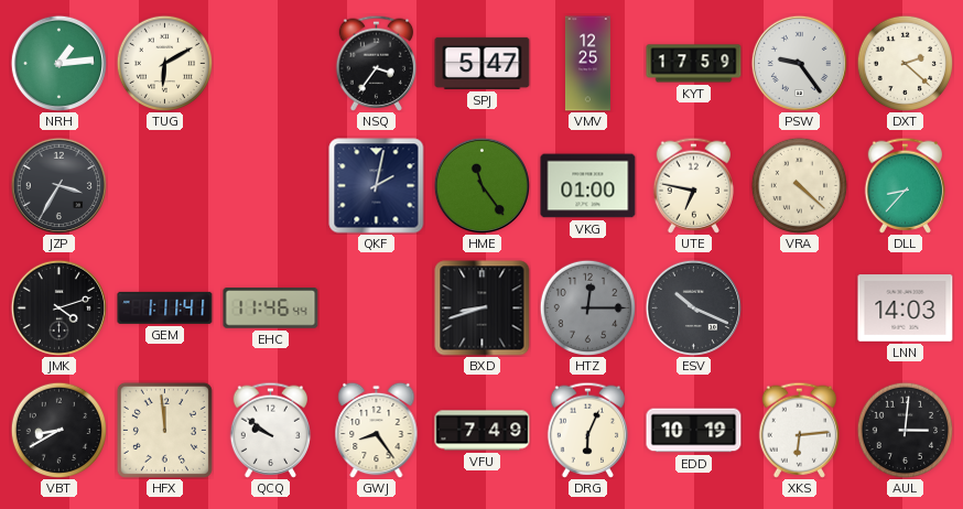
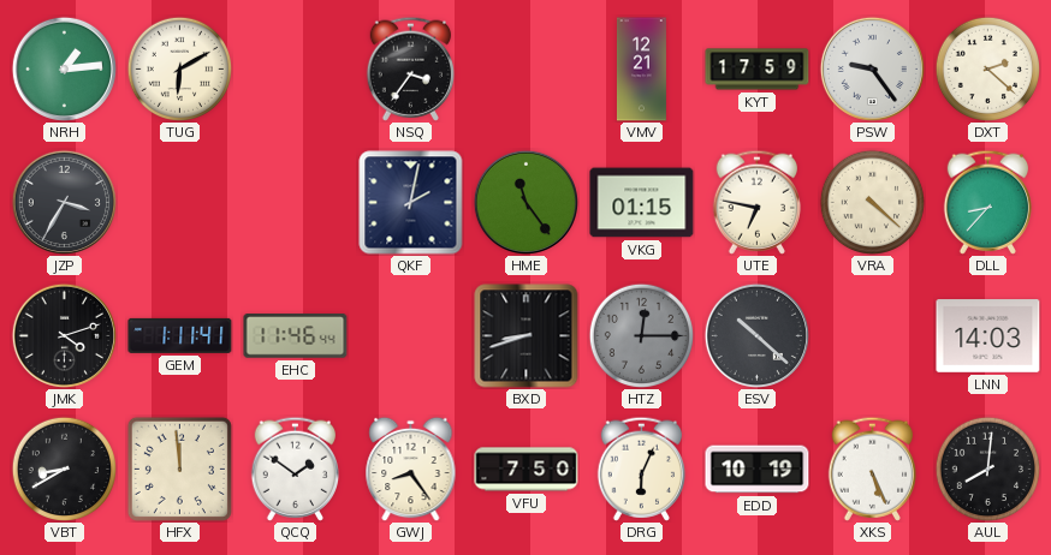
SPJ: 5:47 -> none (483, 63)
VMV: 12:25 -> 12:21 (641, 70)
VKG: 01:00 -> 01:15 (642, 203)
ESV: 10:19 -> 10:22 (756, 335)
QCQ: 9:51 -> 1:51 (296, 469)
VFU: 7:49 -> 7:50 (527, 470)
XKS: 6:14 -> 5:26 (873, 469)
AUL: 3:01 -> 8:01 (987, 469)
